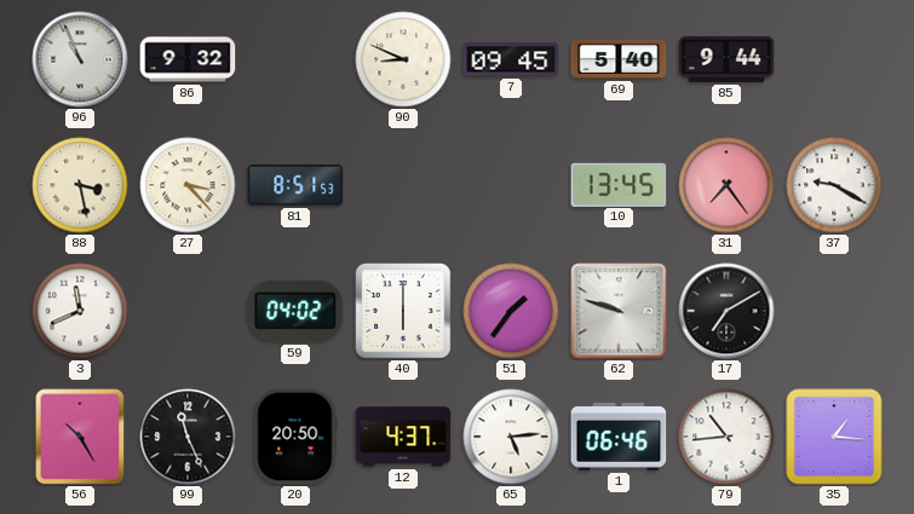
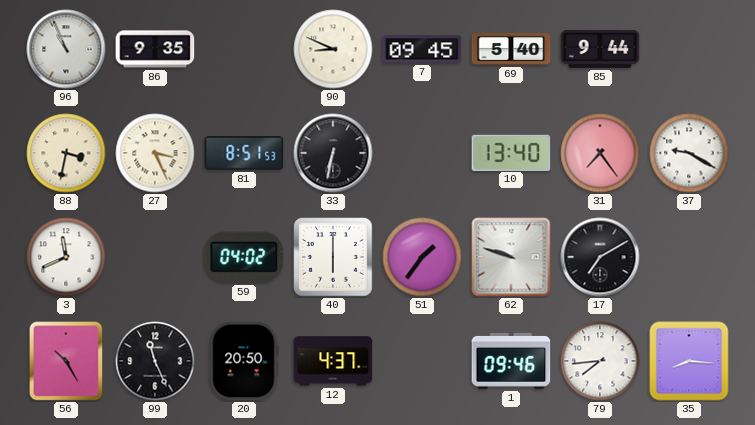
86: 9:32 -> 9:35 (155, 49)
88: 3:28 -> 3:32 (66, 153)
27: 3:23 -> 3:26 (155, 153)
33: none -> 6:32 (333, 153)
10: 13:45 -> 13:40 (511, 152)
65: 5:14 -> none (511, 437)
1: 06:46 -> 09:46 (511, 361)
79: 10:44 -> 7:44 (600, 361)
35: 1:16 -> 8:16 (689, 361)
